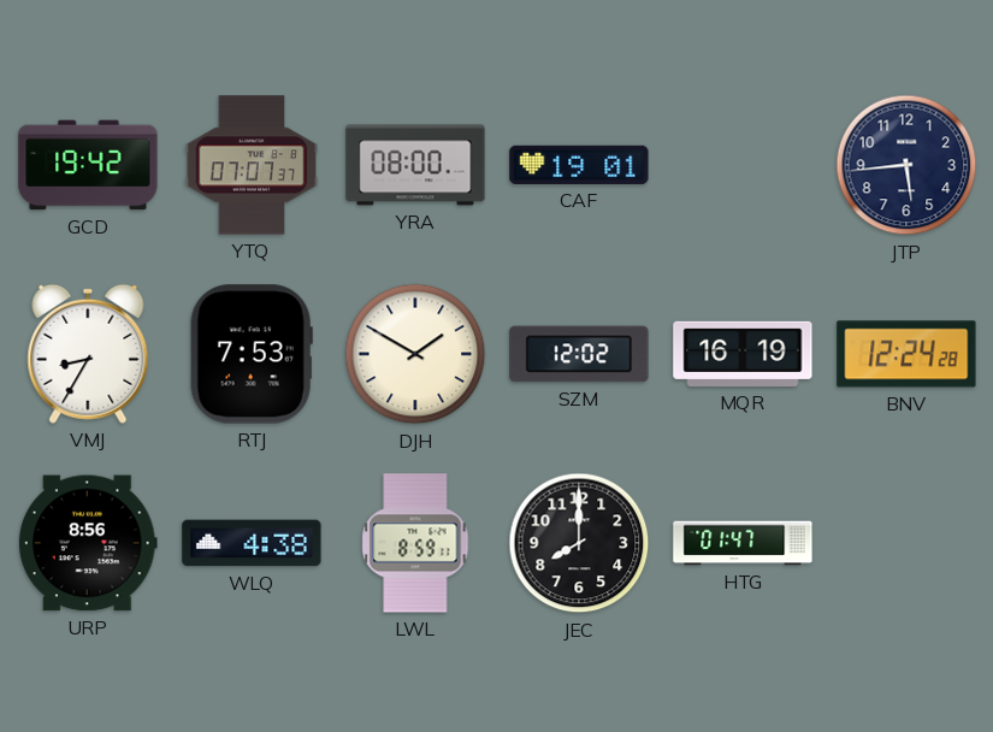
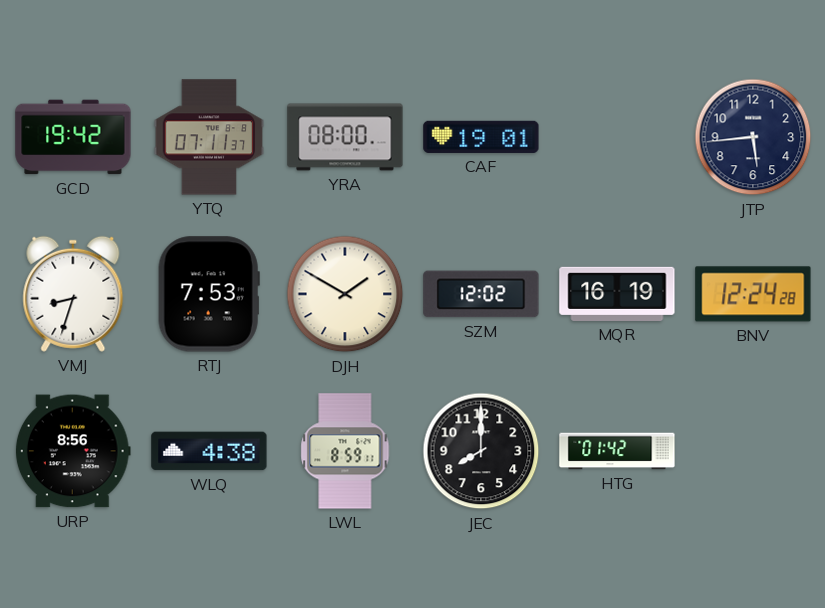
YTQ: 07:07 -> 07:11 (209, 137)
VMJ: 8:35 -> 8:33 (73, 294)
HTG: 01:47 -> 01:42 (617, 451)
